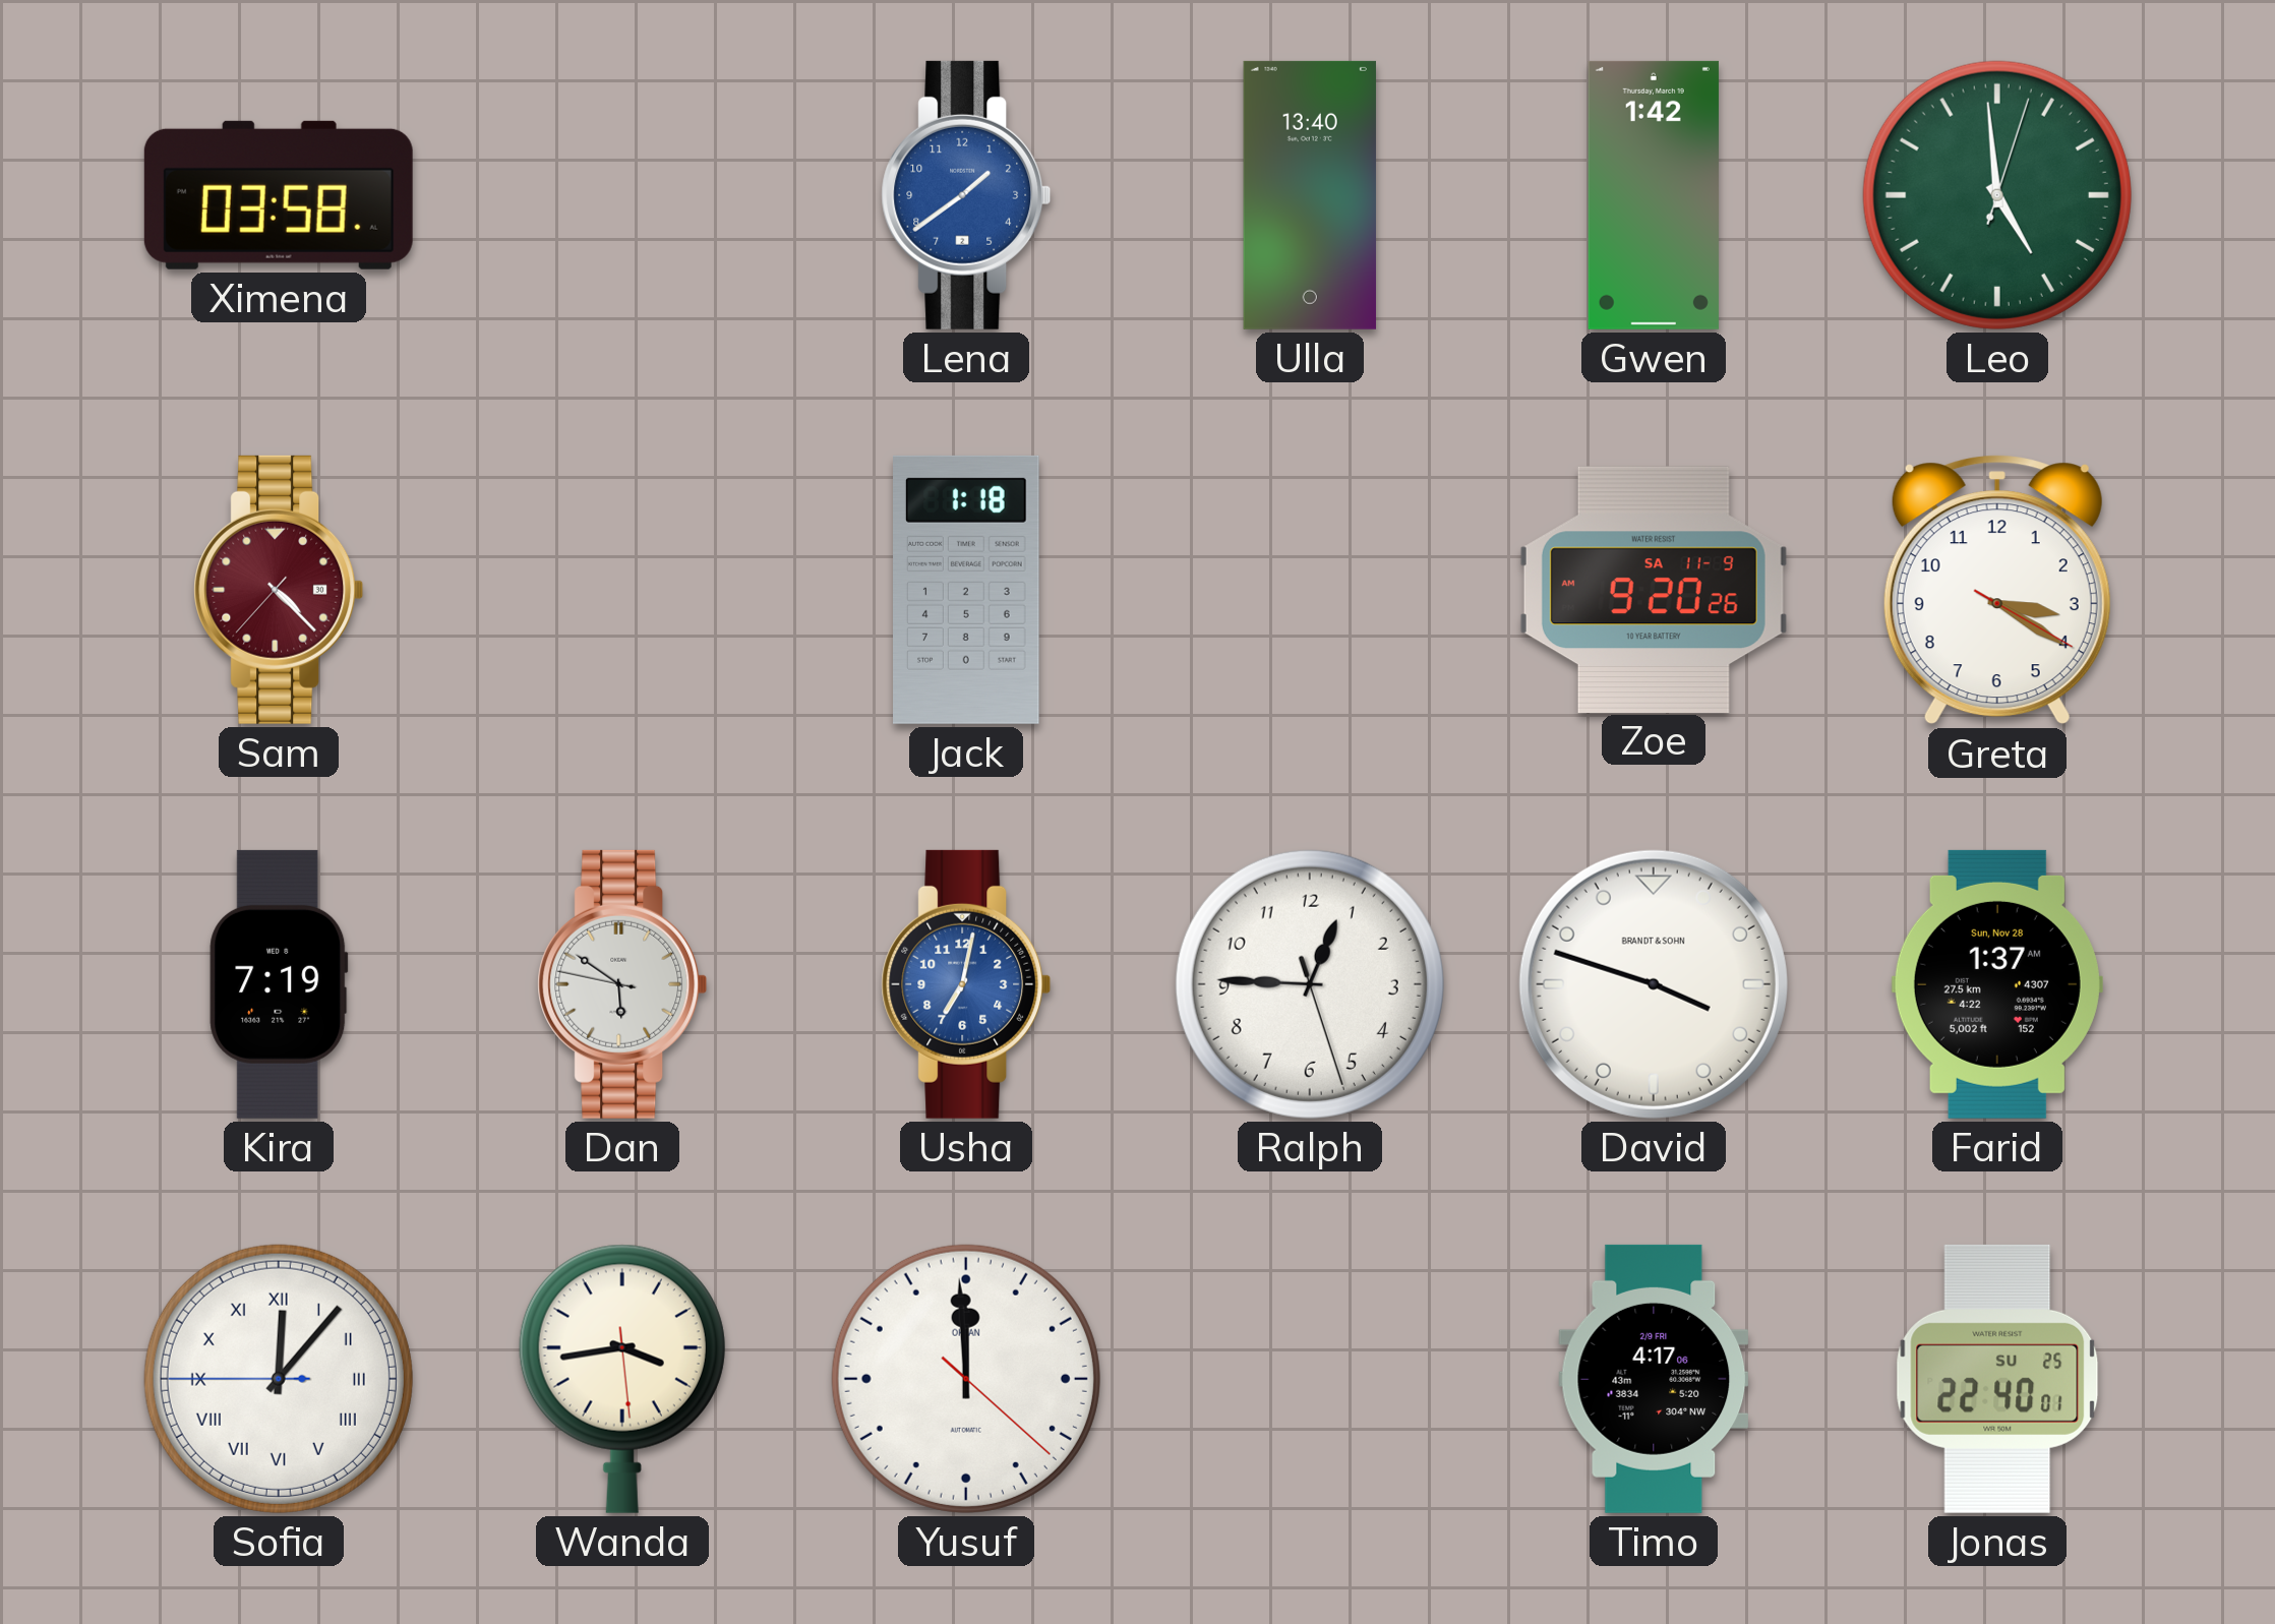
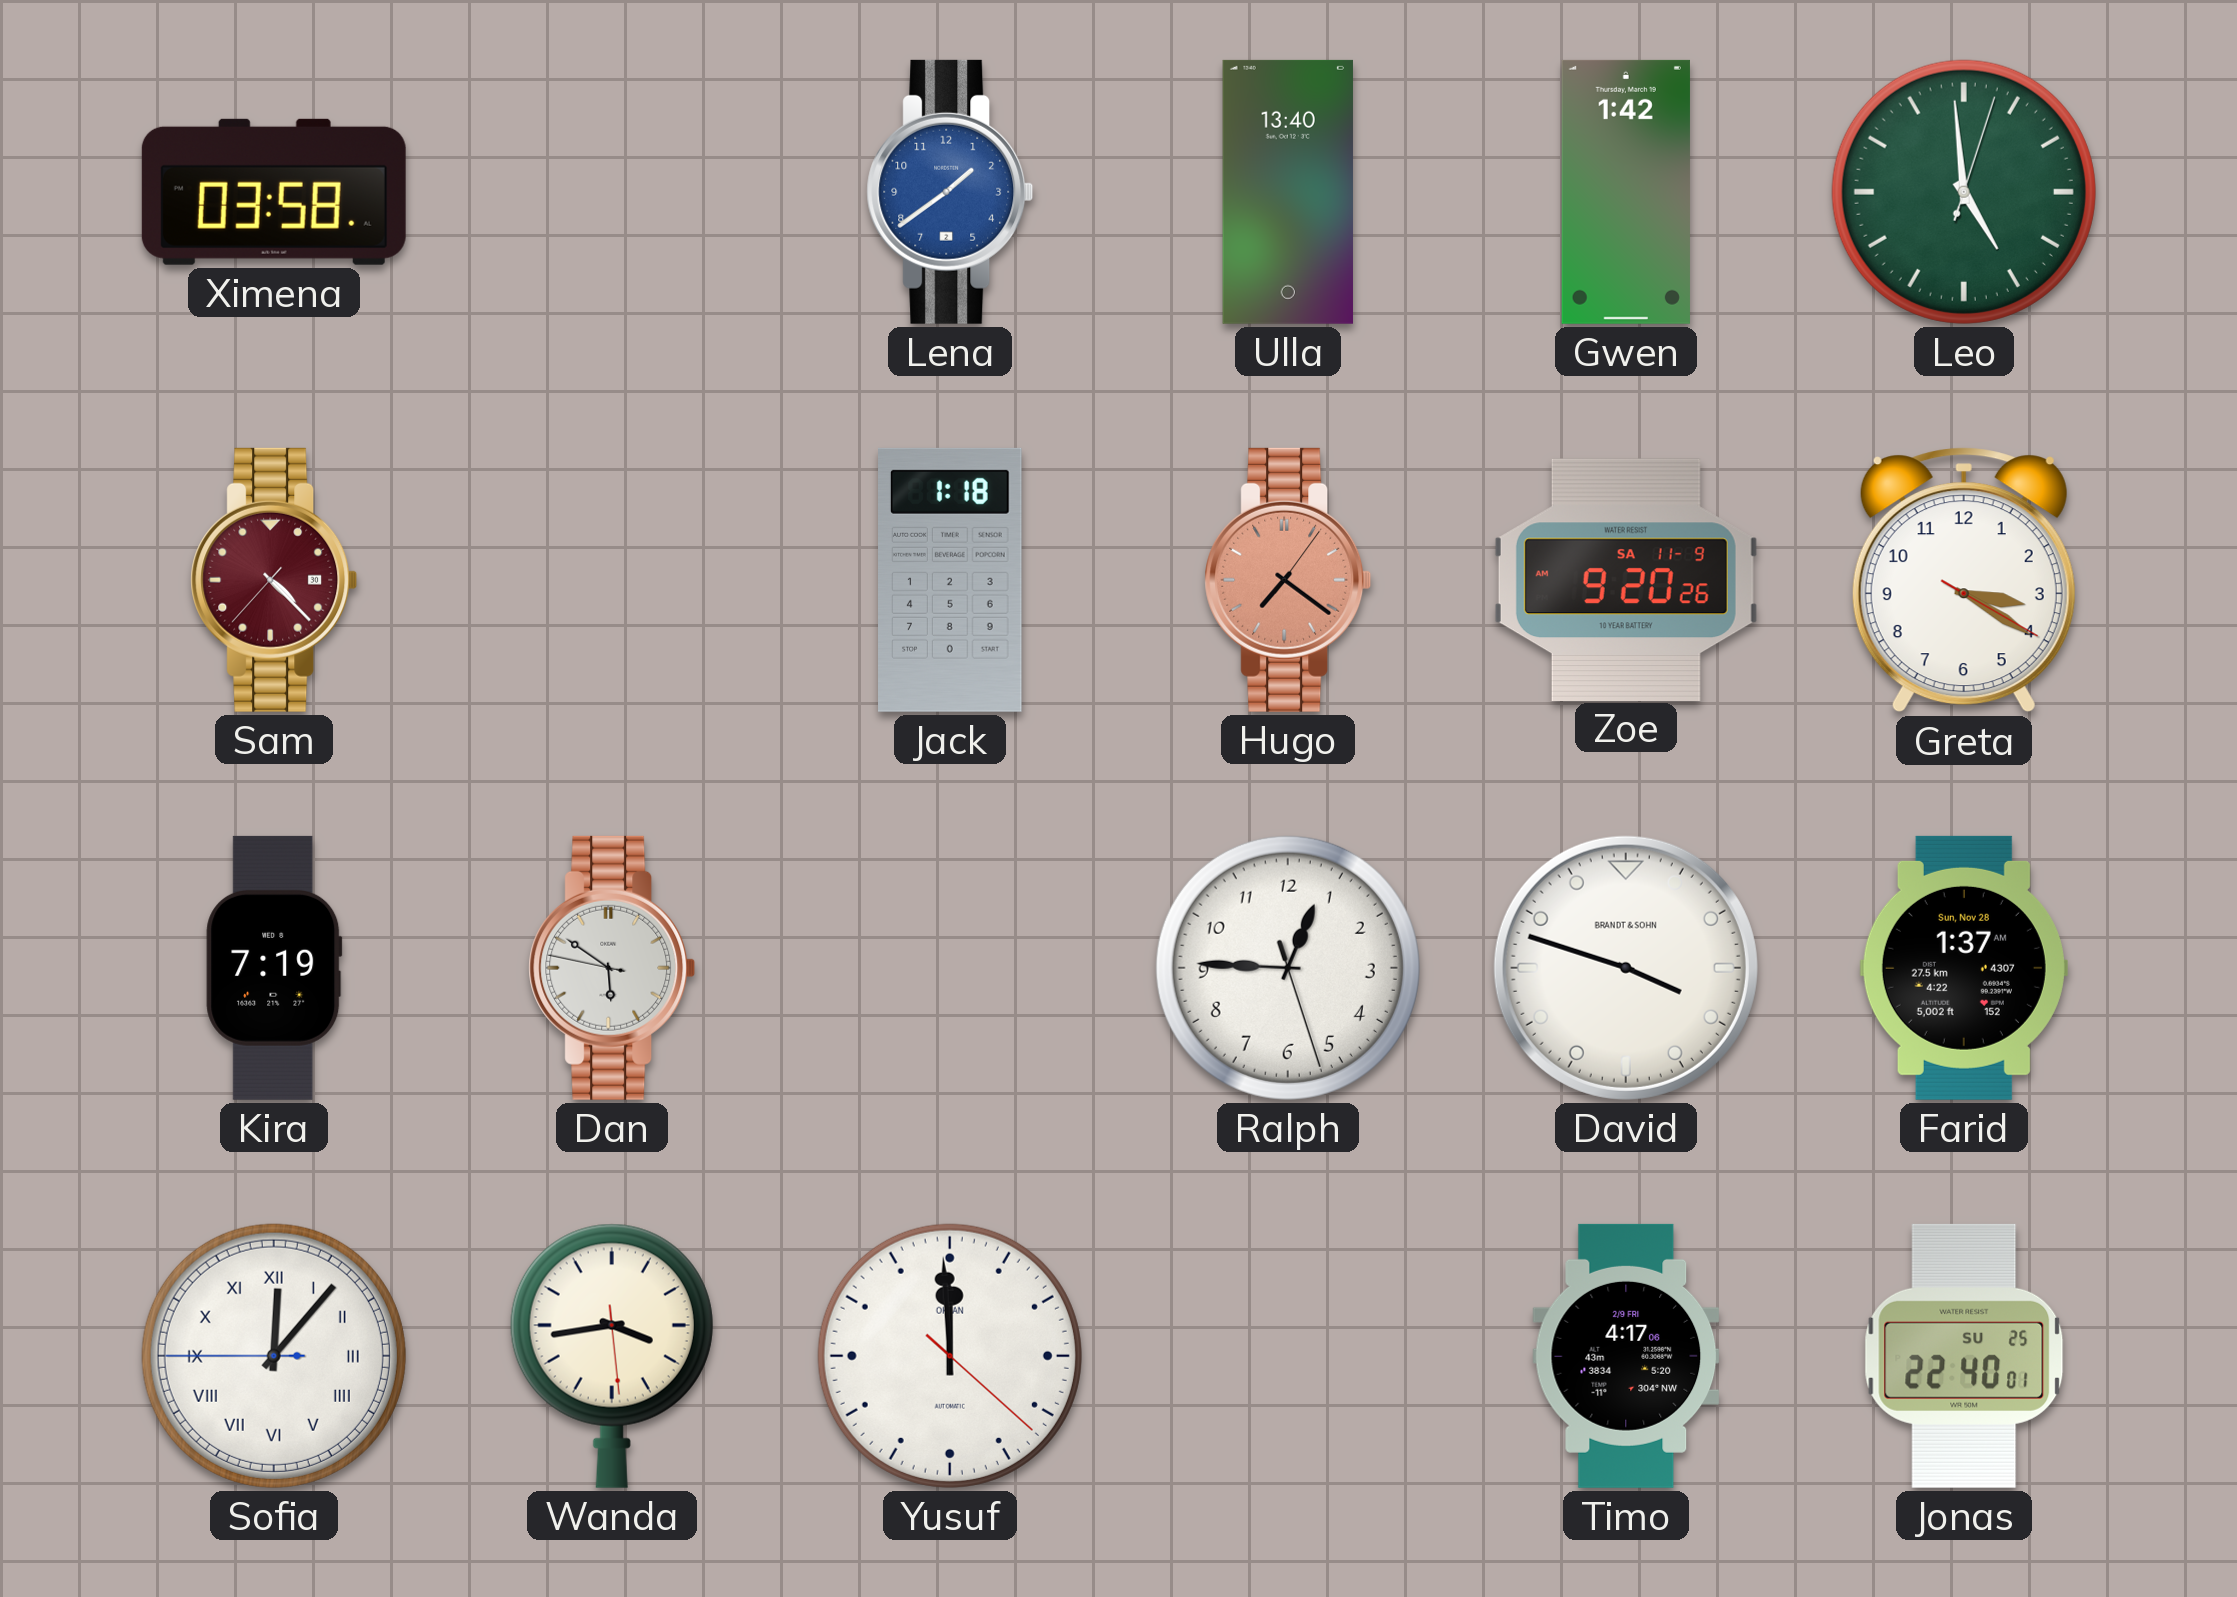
Hugo: none -> 7:21 (1288, 580)
Usha: 7:02 -> none (966, 984)
